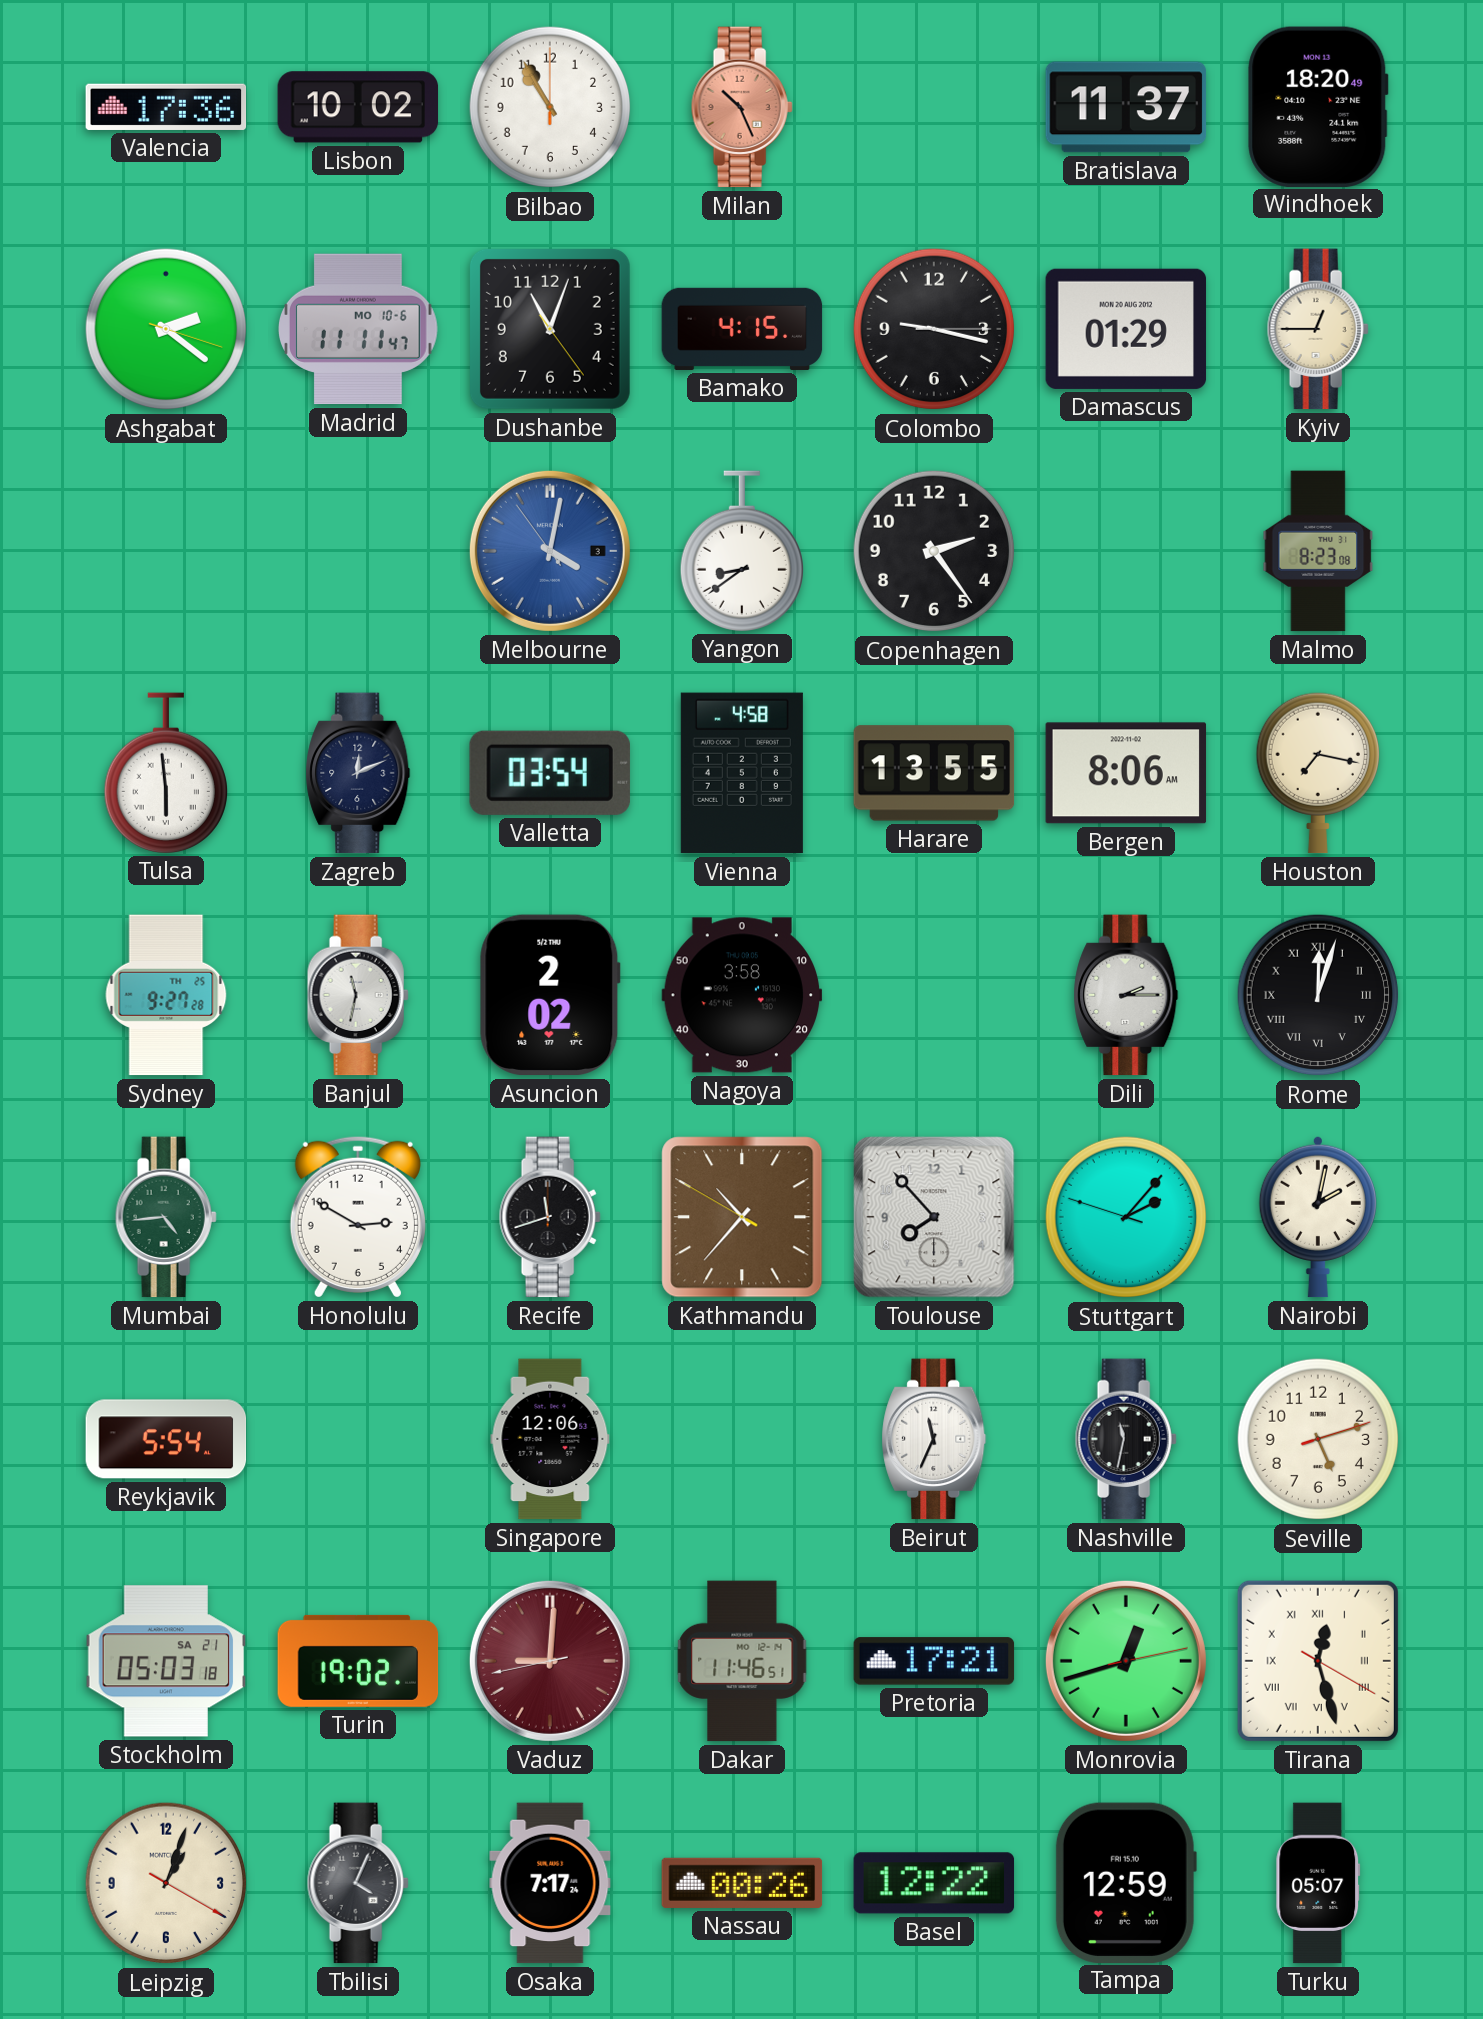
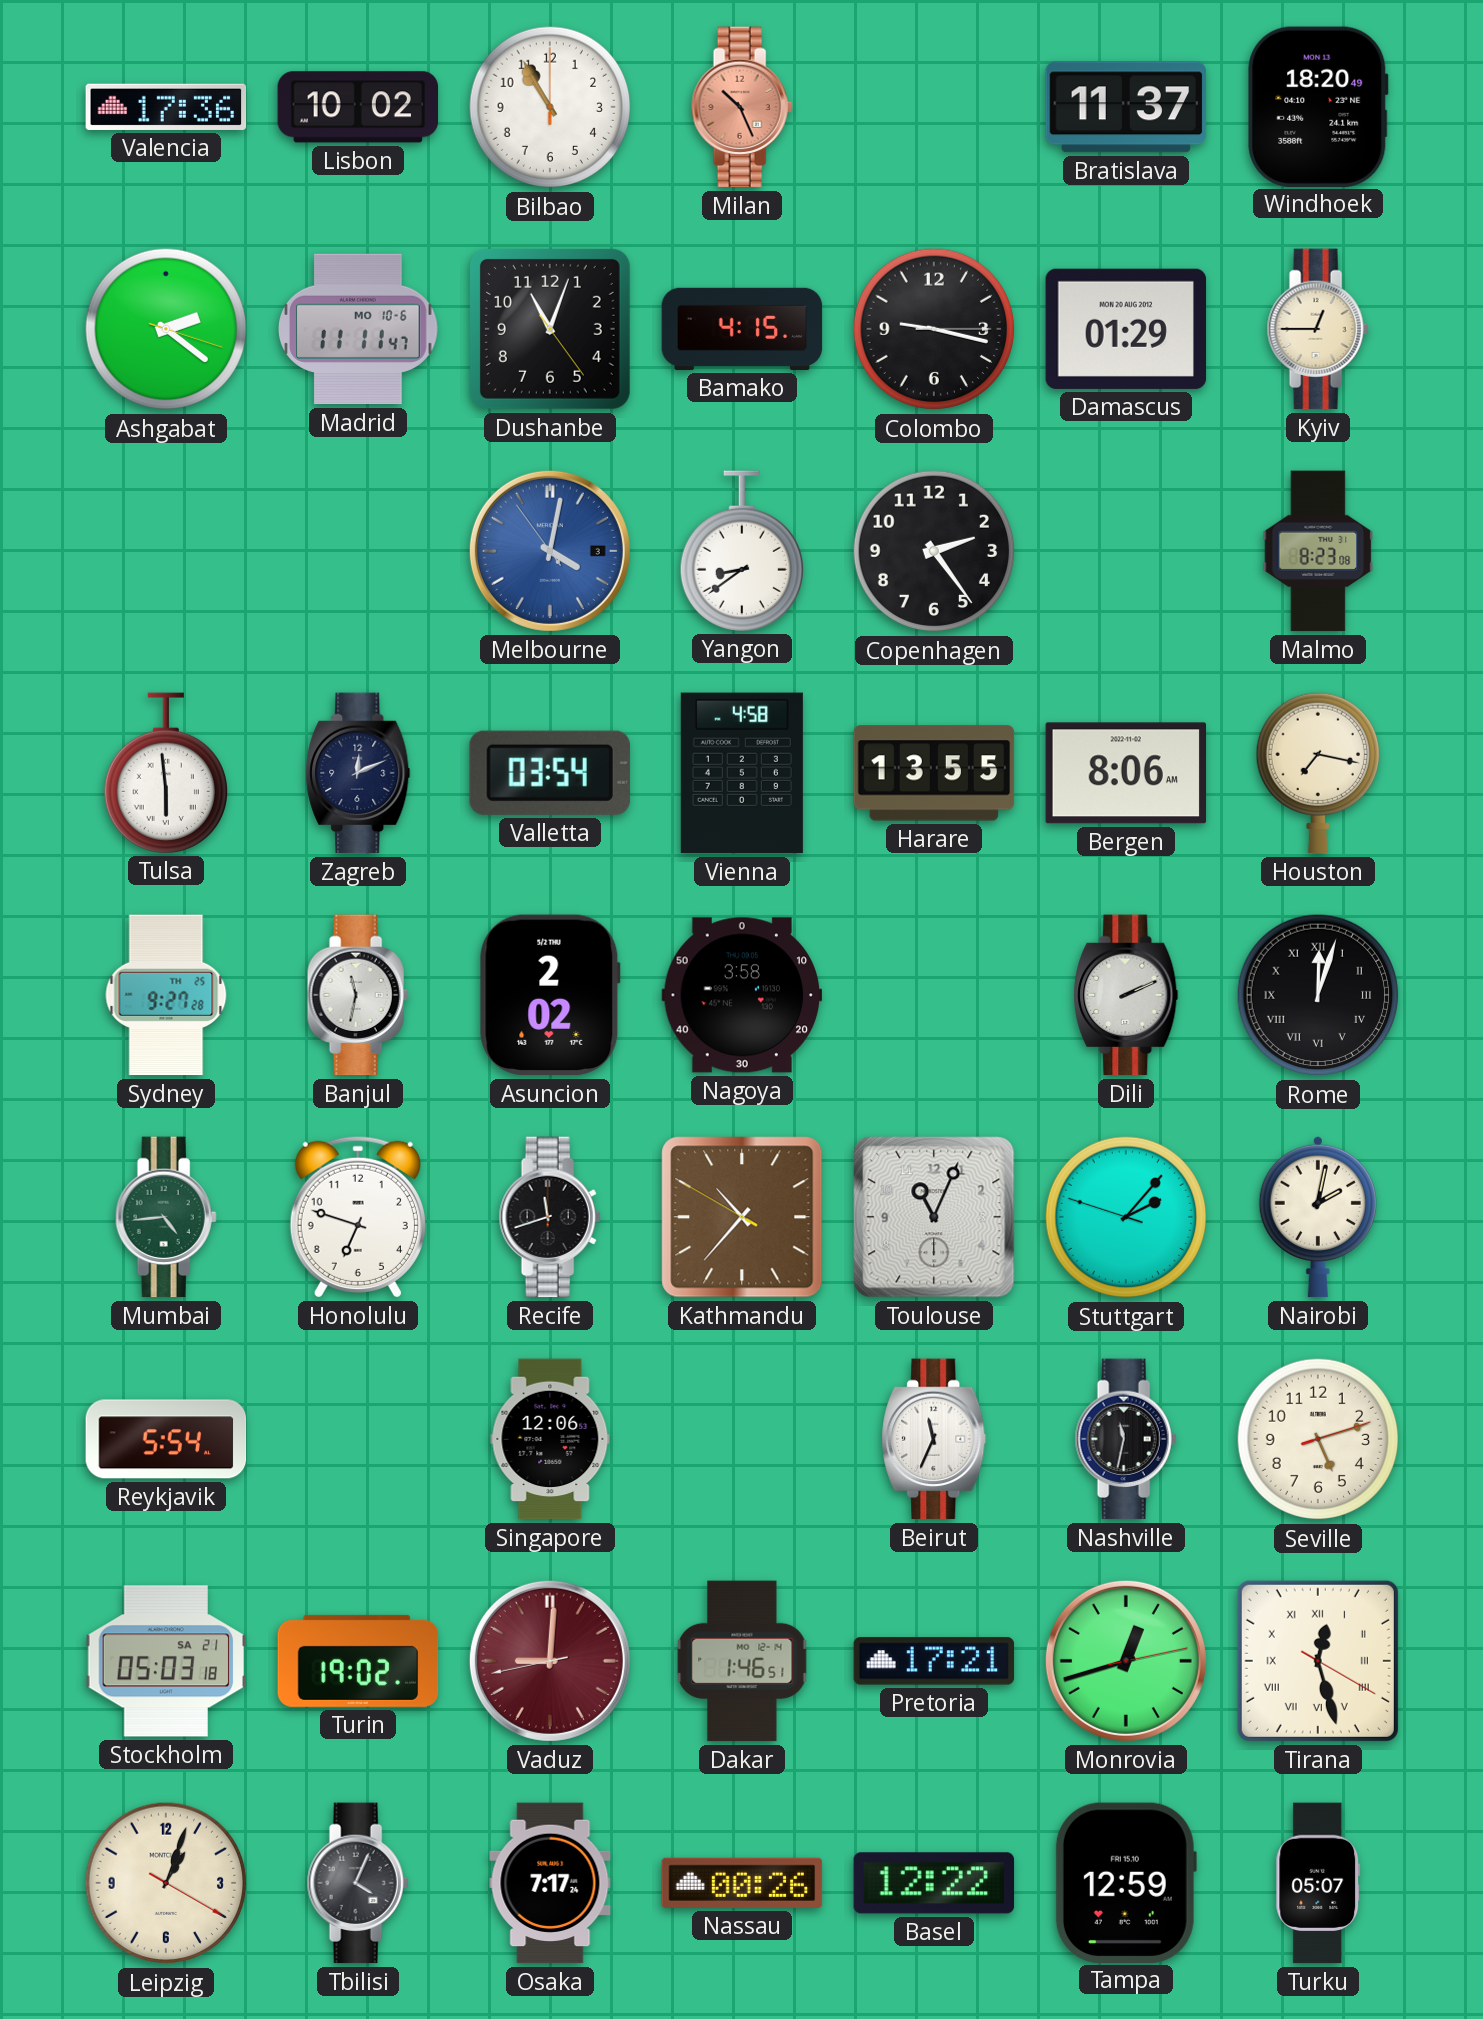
Dili: 2:15 -> 2:11 (1126, 995)
Honolulu: 2:50 -> 6:48 (358, 1217)
Toulouse: 7:53 -> 11:04 (934, 1217)
Dakar: 11:46 -> 1:46 (742, 1661)
